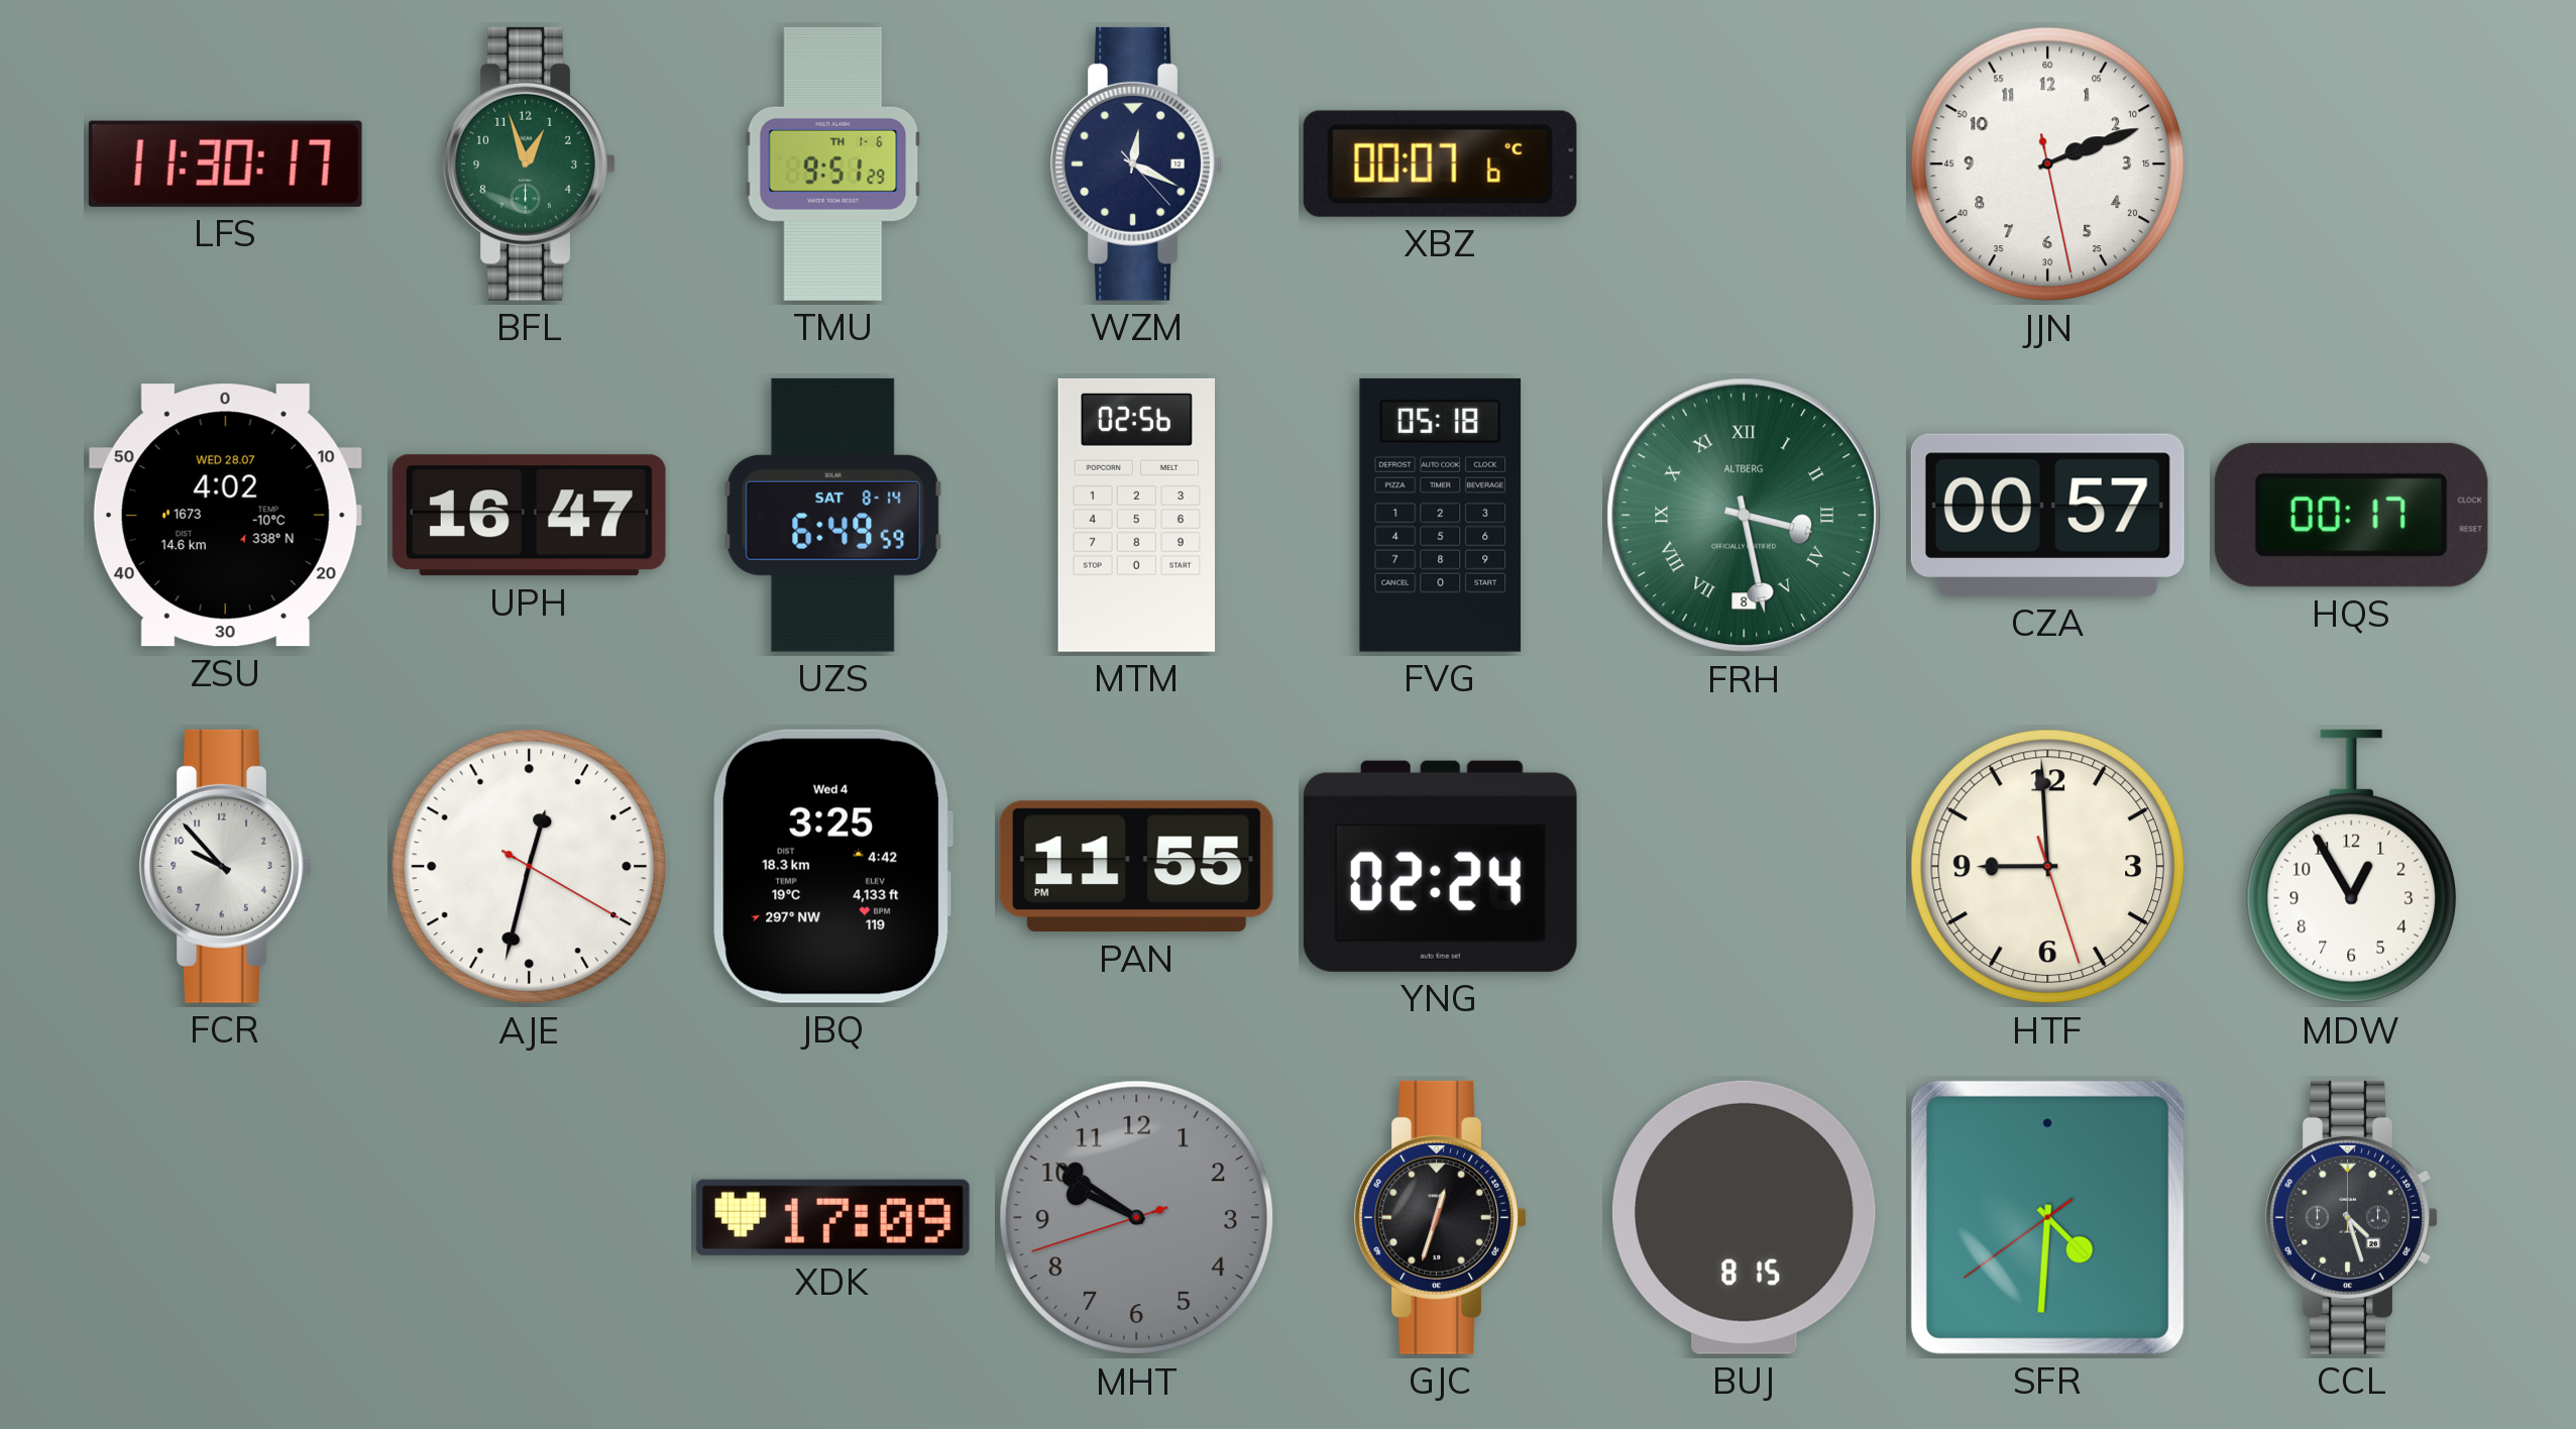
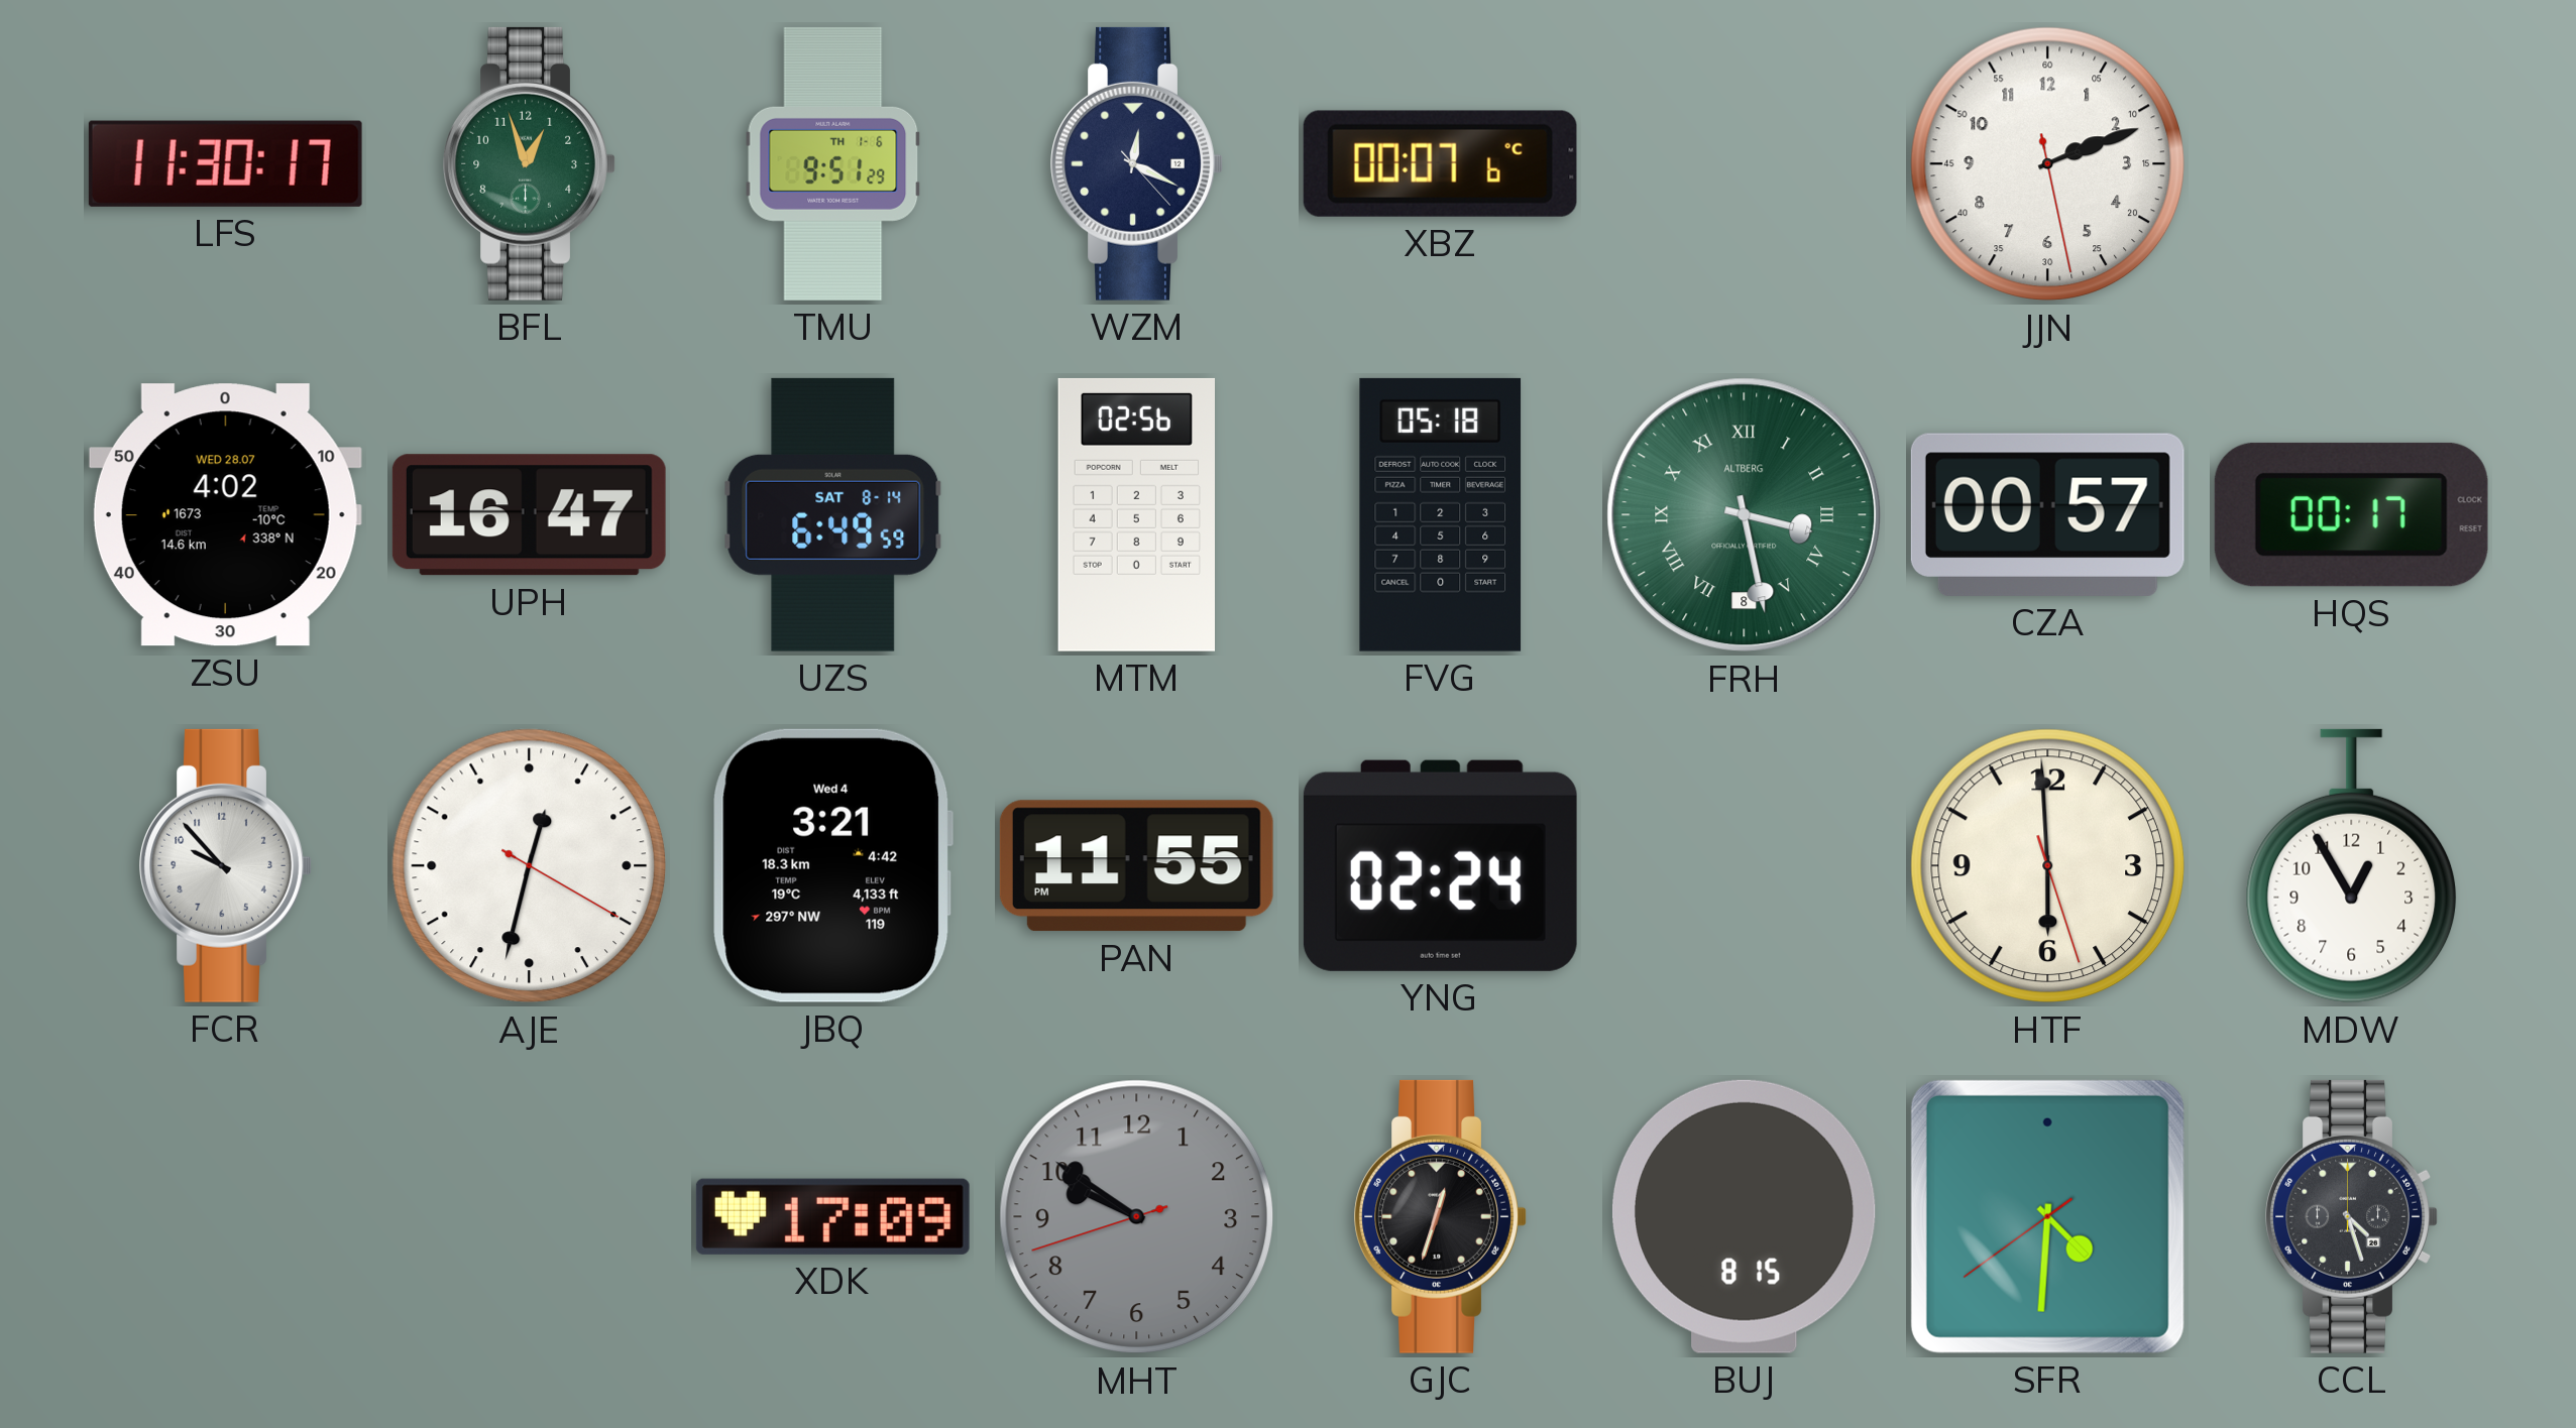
JBQ: 3:25 -> 3:21 (831, 865)
HTF: 8:59 -> 5:59 (2048, 866)
